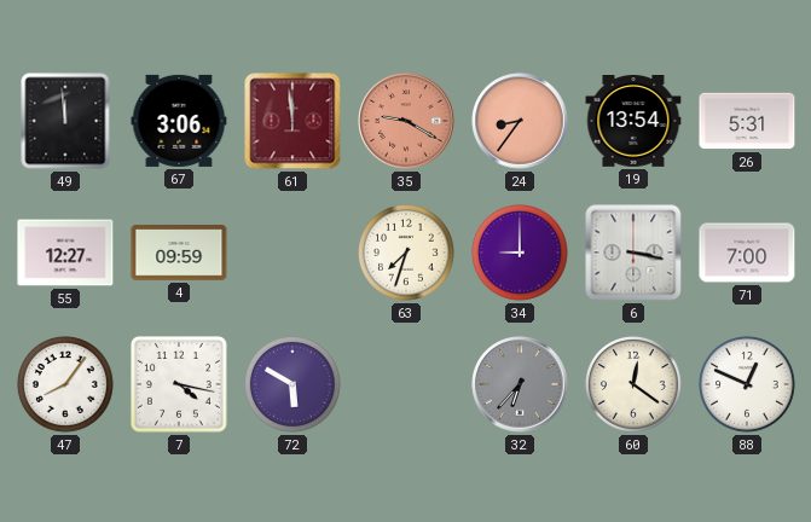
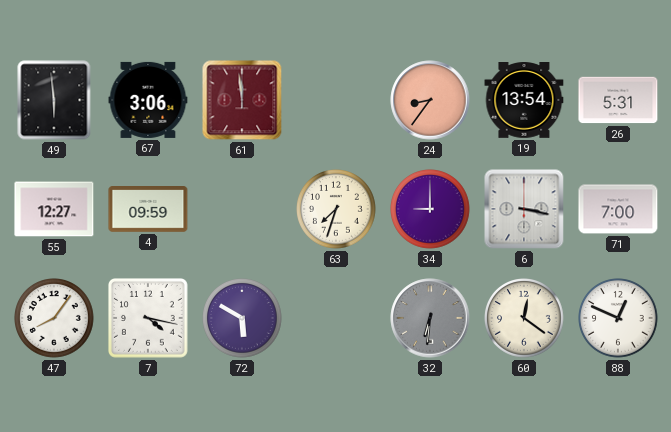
49: 11:59 -> 5:59 (54, 100)
35: 9:20 -> none (406, 121)
32: 6:37 -> 6:31 (430, 318)
